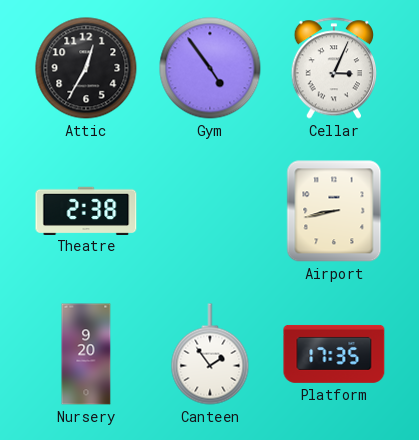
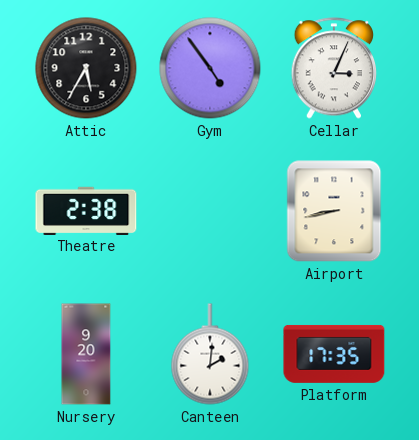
Attic: 12:35 -> 5:35 (86, 68)
Canteen: 1:54 -> 2:01 (210, 354)
